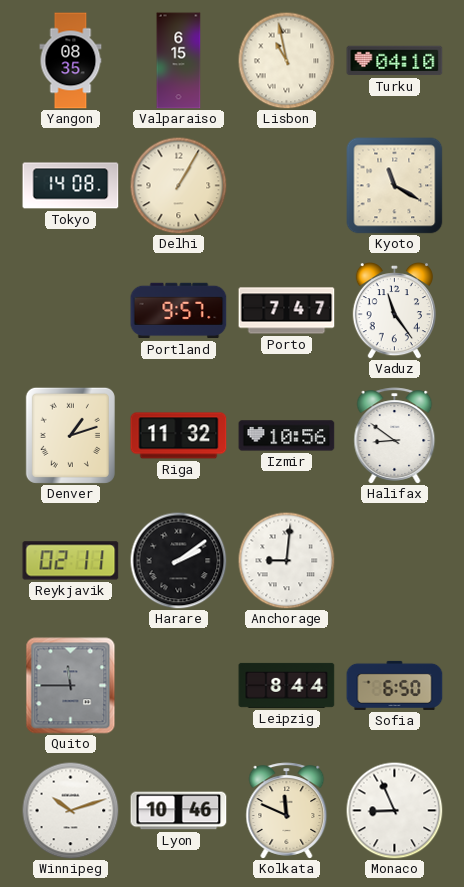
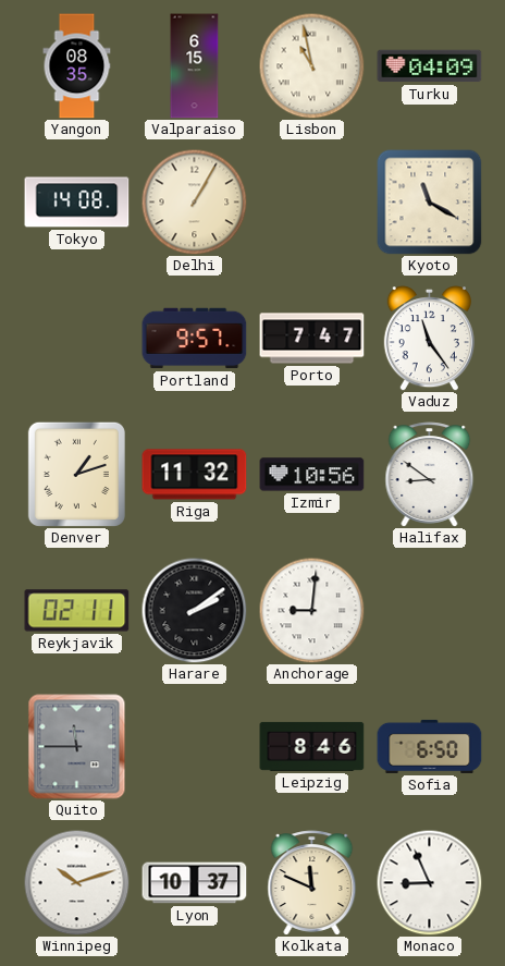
Turku: 04:10 -> 04:09 (430, 66)
Leipzig: 8:44 -> 8:46 (312, 746)
Lyon: 10:46 -> 10:37 (195, 883)
